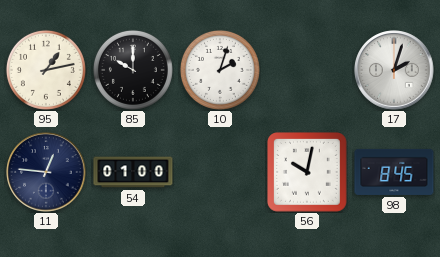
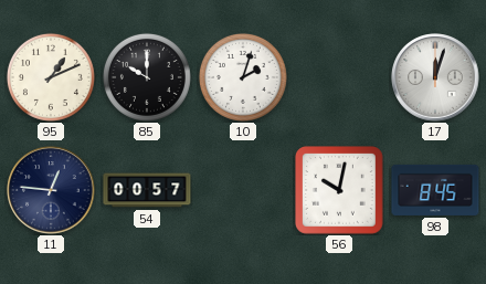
95: 1:13 -> 1:11 (51, 77)
17: 2:03 -> 12:03 (435, 77)
54: 01:00 -> 00:57 (147, 190)
